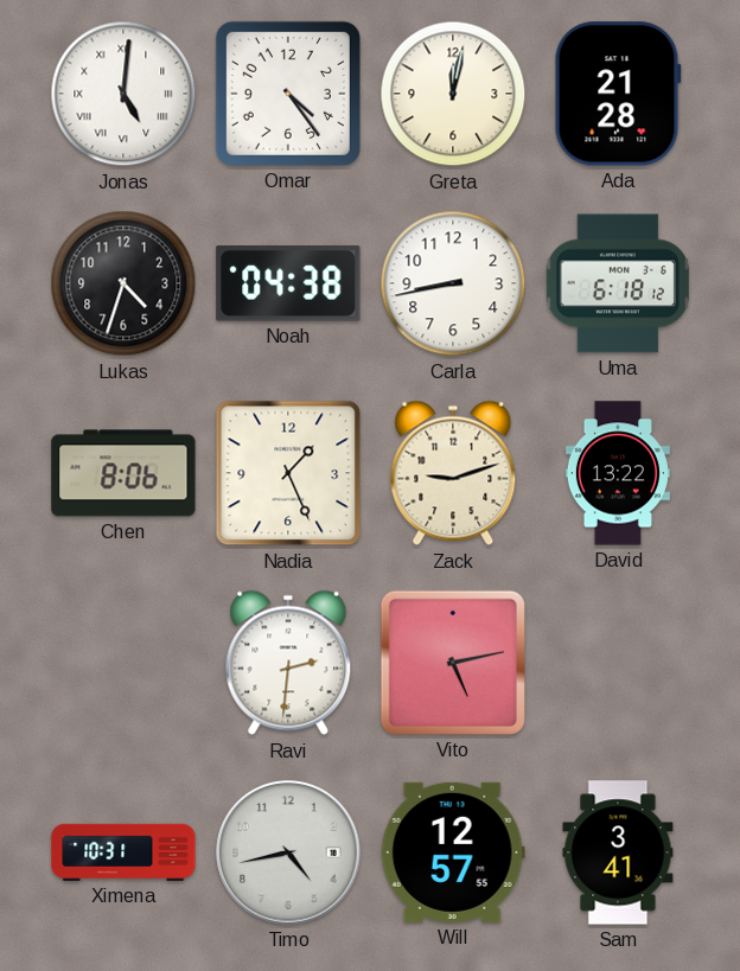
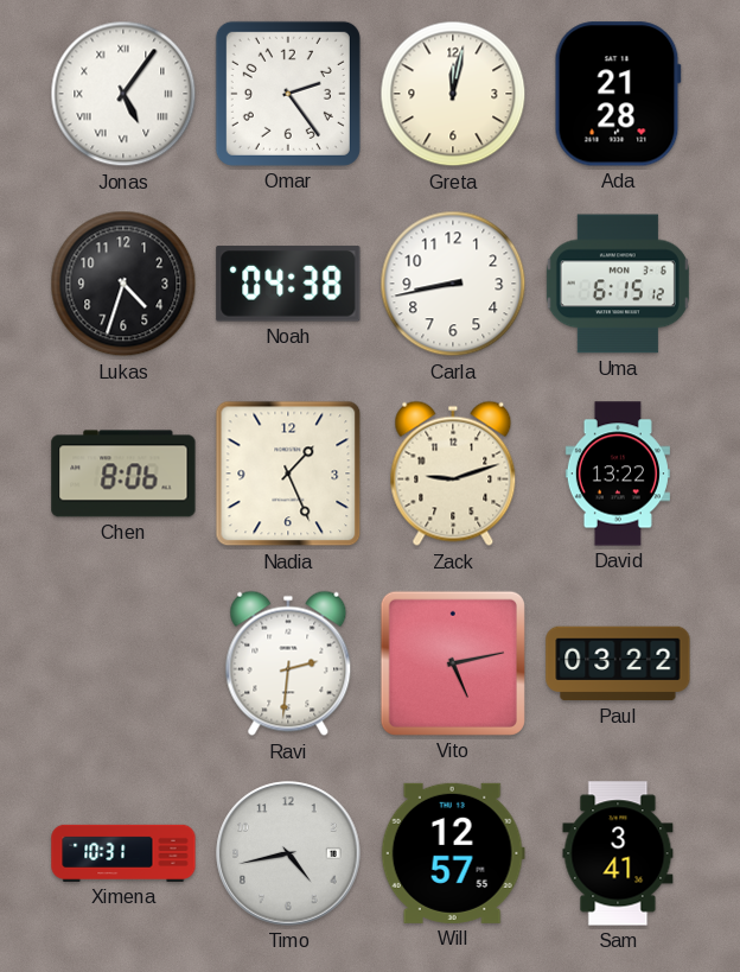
Jonas: 5:01 -> 5:06 (123, 94)
Omar: 4:24 -> 2:24 (288, 94)
Uma: 6:18 -> 6:15 (618, 284)
Paul: none -> 03:22 (618, 663)
